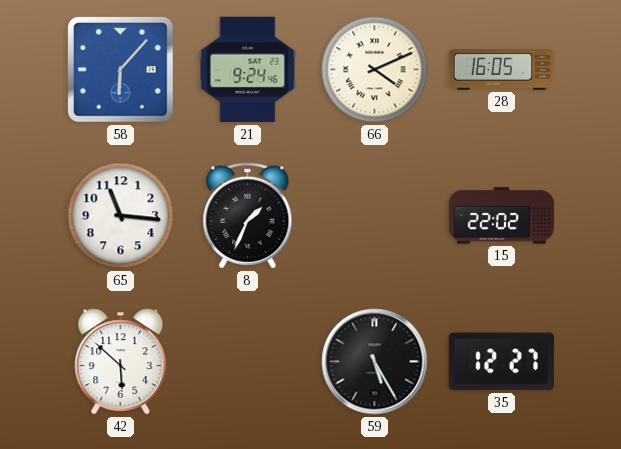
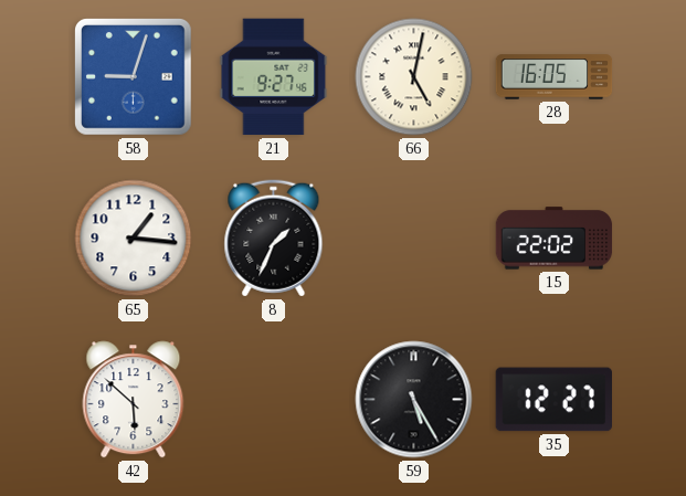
58: 6:07 -> 9:03 (134, 77)
21: 9:24 -> 9:27 (274, 77)
66: 4:11 -> 5:02 (414, 77)
65: 11:16 -> 1:16 (134, 239)
